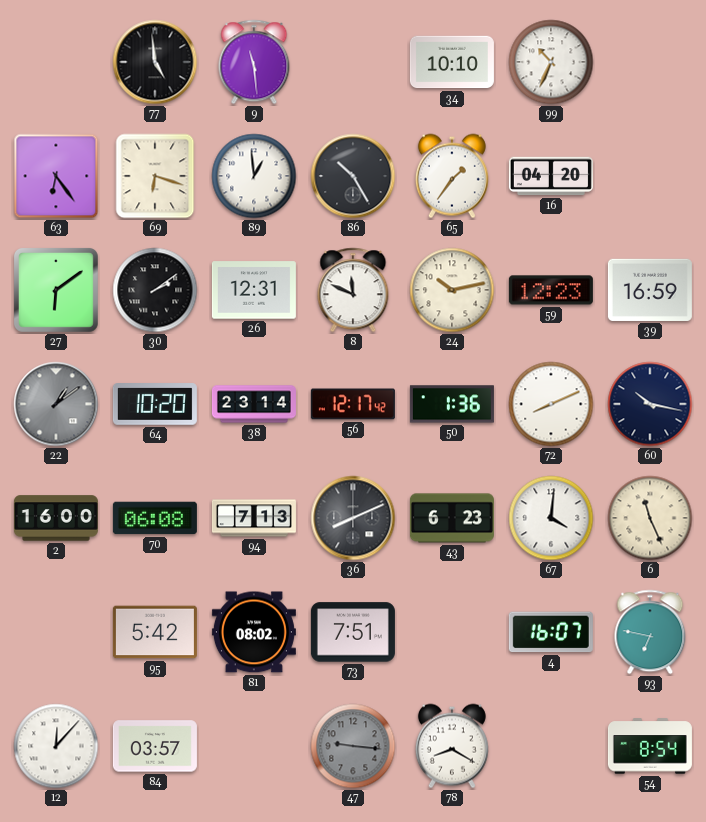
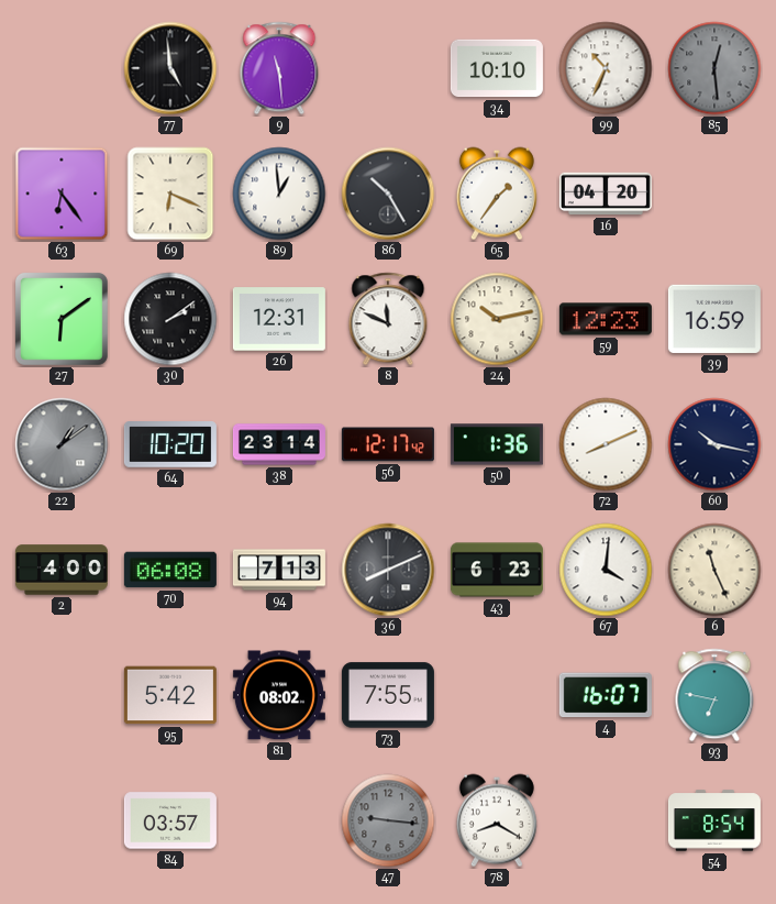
85: none -> 12:29 (714, 68)
69: 6:18 -> 6:19 (170, 194)
2: 16:00 -> 4:00 (62, 570)
73: 7:51 -> 7:55 (388, 695)
12: 12:07 -> none (56, 746)
